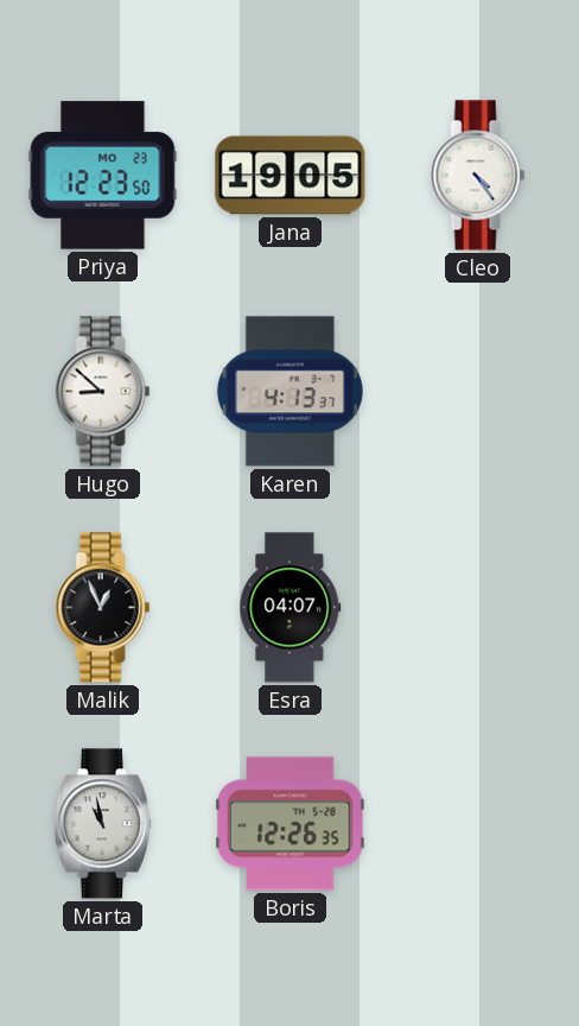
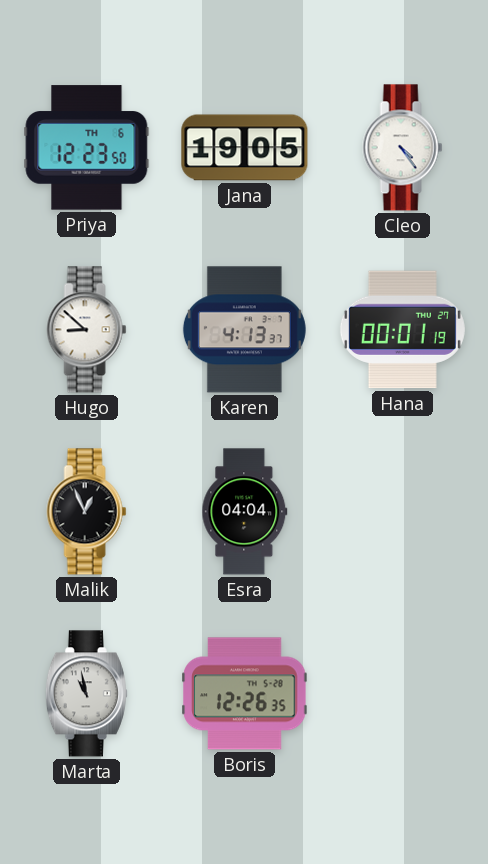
Priya date: MO 23 -> TH 6 (87, 148)
Hana: none -> 00:01 (402, 330)
Esra: 04:07 -> 04:04 (245, 512)
